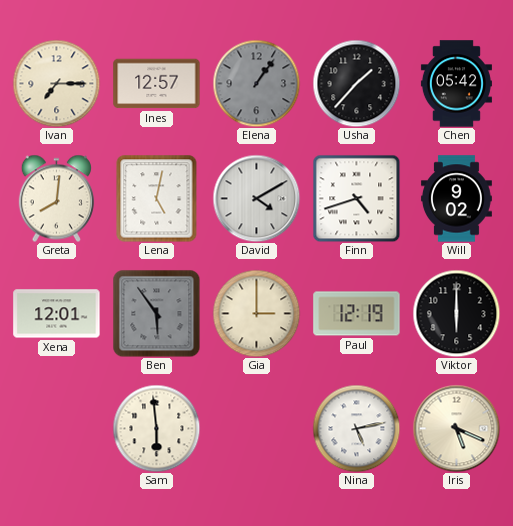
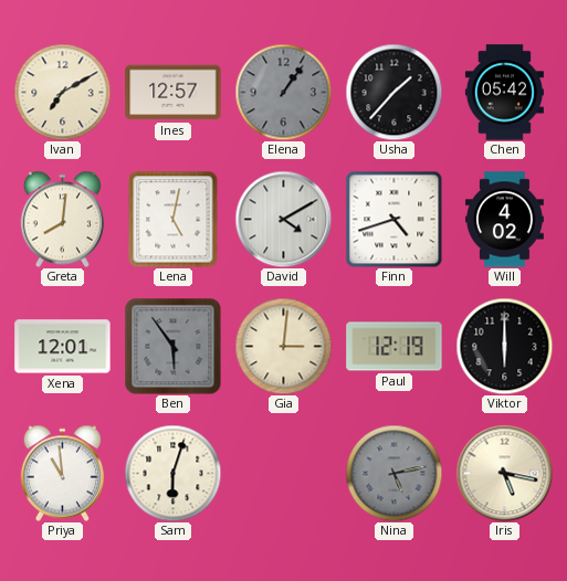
Ivan: 7:15 -> 7:10 (62, 92)
Will: 9:02 -> 4:02 (504, 220)
Gia: 3:00 -> 3:01 (283, 346)
Priya: none -> 10:59 (62, 473)
Sam: 5:59 -> 6:03 (172, 473)
Nina dial: white -> grey (393, 473)
Iris: 5:19 -> 5:17 (504, 473)
